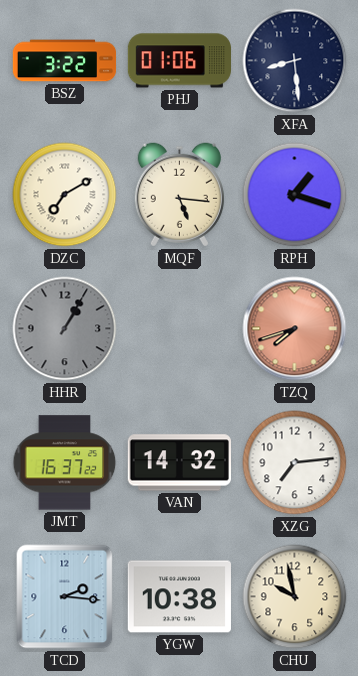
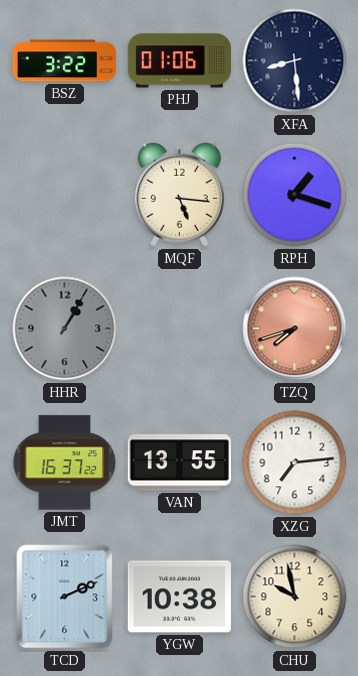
DZC: 7:10 -> none (65, 195)
VAN: 14:32 -> 13:55 (179, 463)
TCD: 2:16 -> 2:11 (65, 597)
